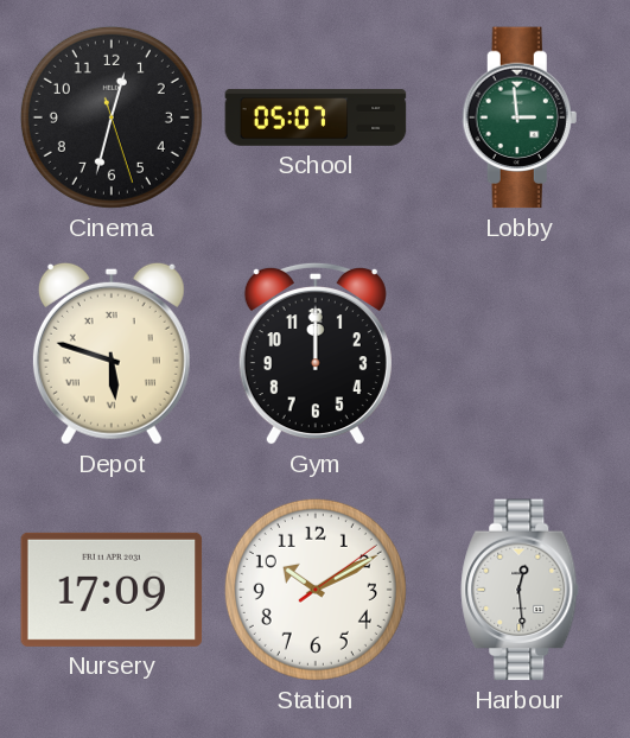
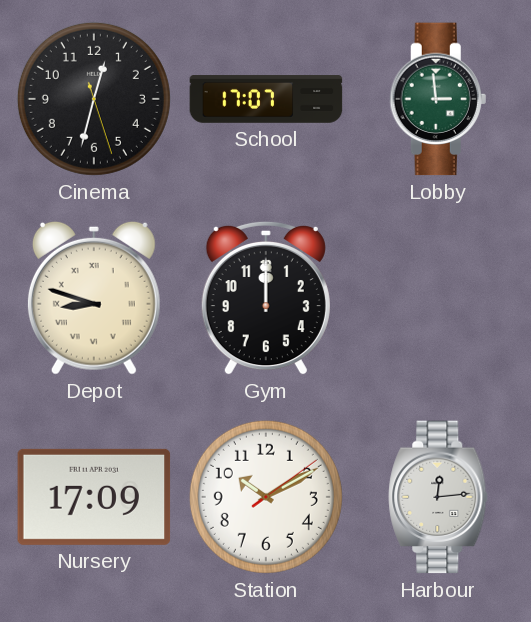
School: 05:07 -> 17:07 (266, 99)
Depot: 5:48 -> 8:48 (94, 298)
Harbour: 12:29 -> 12:14 (438, 497)
